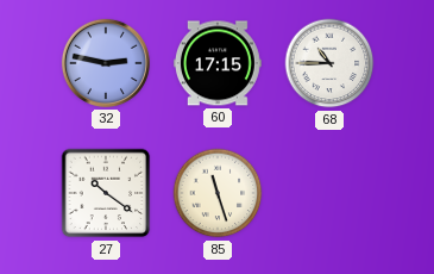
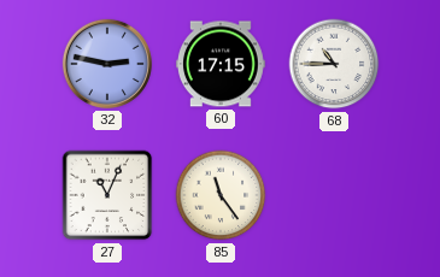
27: 10:21 -> 11:04 (107, 195)
85: 11:27 -> 11:24 (221, 195)
